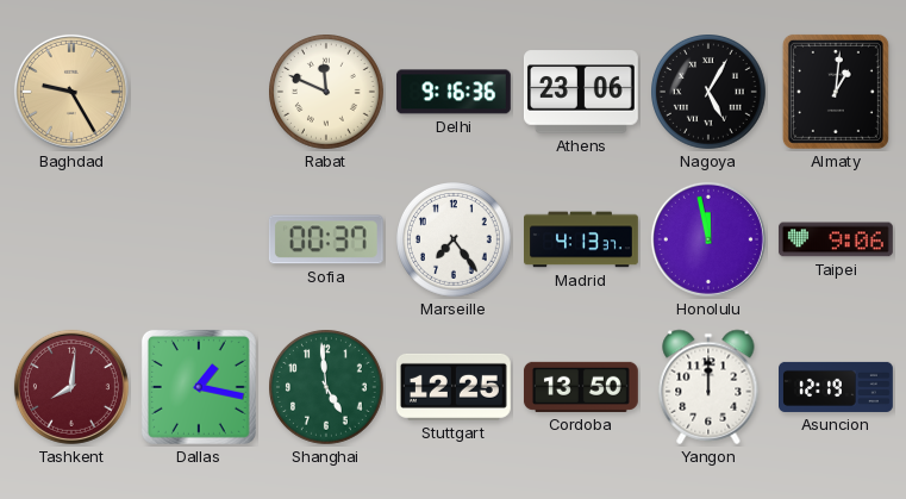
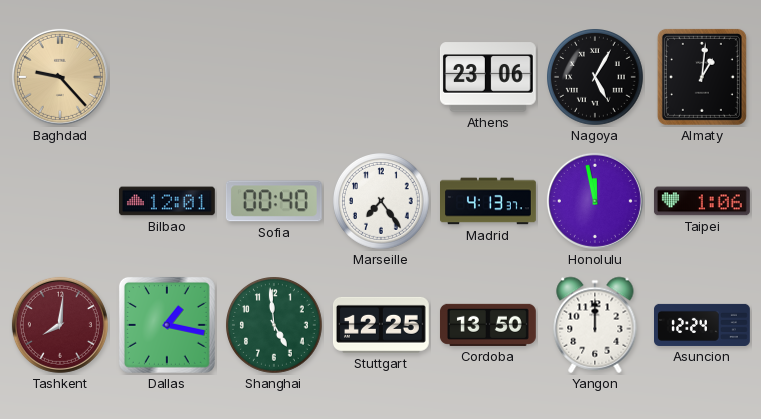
Baghdad: 9:25 -> 9:23 (60, 77)
Rabat: 11:49 -> none (327, 93)
Delhi: 9:16 -> none (454, 92)
Bilbao: none -> 12:01 (168, 201)
Sofia: 00:37 -> 00:40 (274, 201)
Taipei: 9:06 -> 1:06 (702, 201)
Asuncion: 12:19 -> 12:24 (703, 325)
